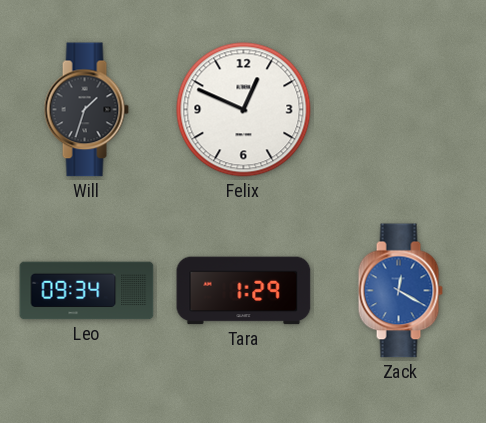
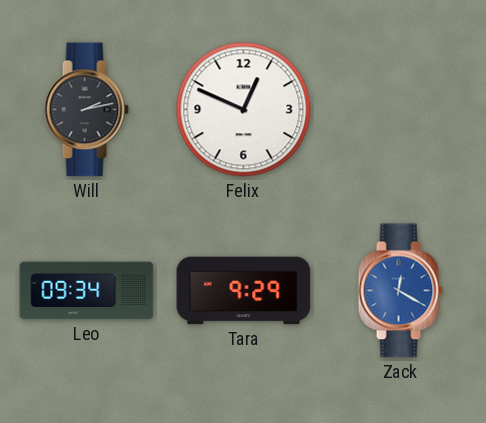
Will: 1:33 -> 2:13 (86, 110)
Tara: 1:29 -> 9:29 (244, 291)
